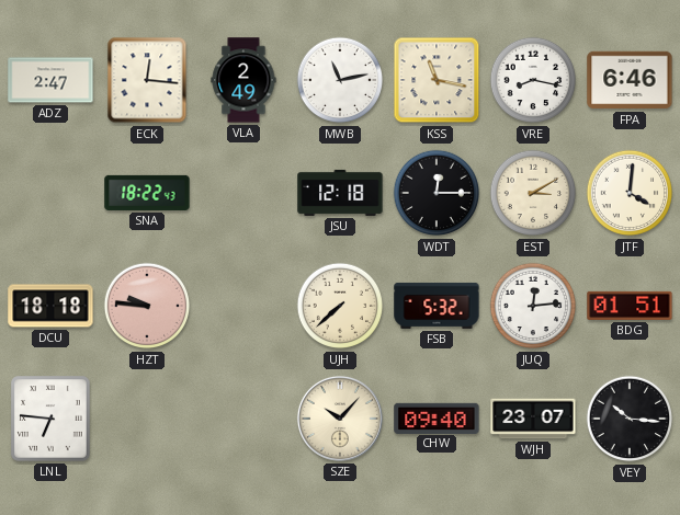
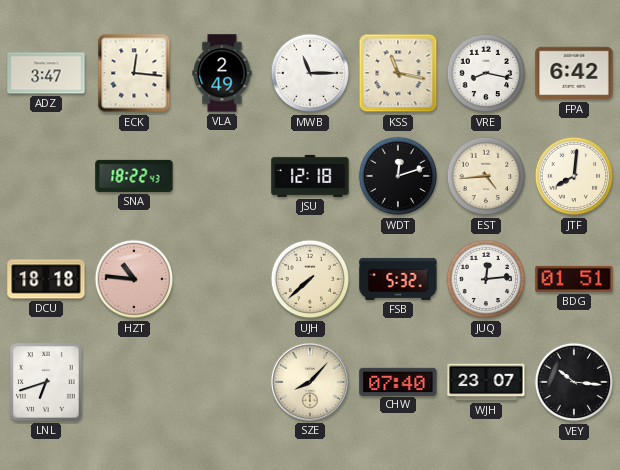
ADZ: 2:47 -> 3:47 (46, 73)
MWB: 11:13 -> 11:15 (310, 73)
FPA: 6:46 -> 6:42 (574, 73)
WDT: 12:15 -> 12:12 (398, 176)
EST: 3:10 -> 4:44 (486, 176)
JTF: 4:01 -> 8:01 (574, 176)
HZT: 9:46 -> 10:46 (134, 279)
LNL: 6:46 -> 6:42 (47, 382)
SZE: 10:07 -> 8:07 (310, 382)
CHW: 09:40 -> 07:40 (398, 381)
